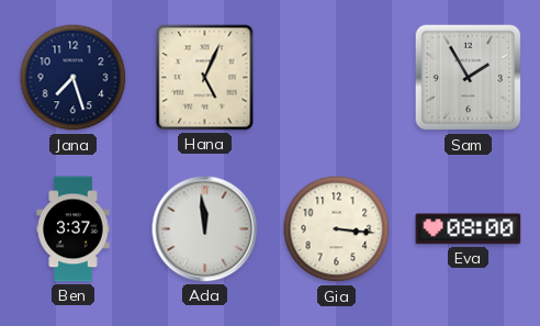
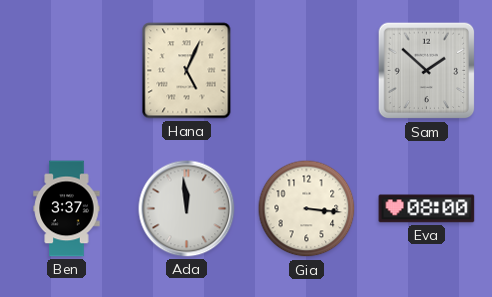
Jana: 7:27 -> none (74, 78)
Sam: 1:55 -> 1:52 (427, 71)
